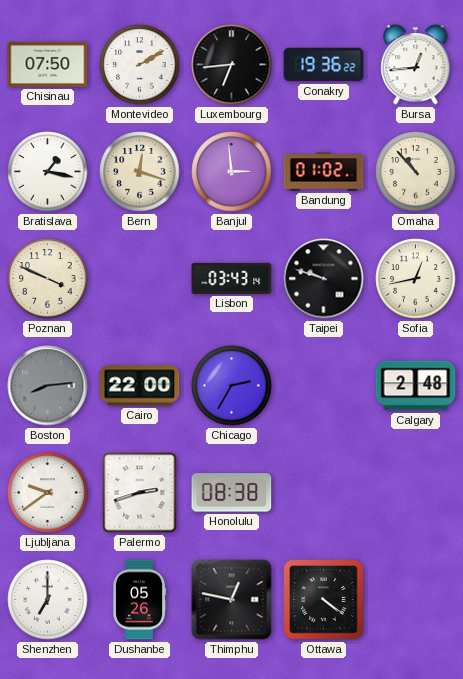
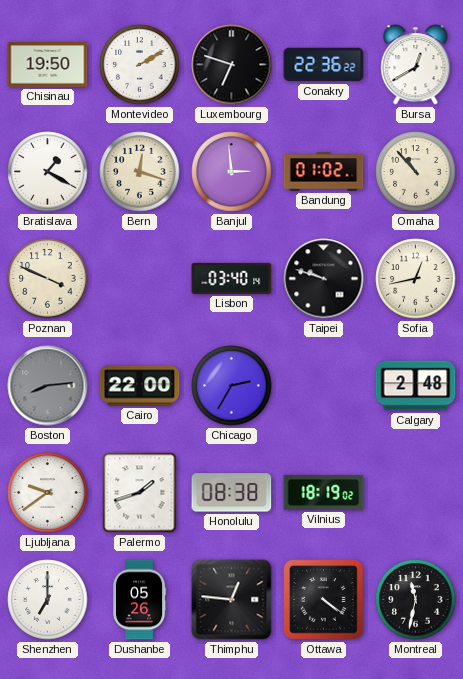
Chisinau: 07:50 -> 19:50 (48, 65)
Luxembourg: 6:44 -> 6:48 (232, 65)
Conakry: 19:36 -> 22:36 (324, 65)
Bursa: 12:44 -> 12:40 (416, 65)
Bratislava: 1:17 -> 1:20 (48, 172)
Lisbon: 03:43 -> 03:40 (232, 278)
Palermo: 2:42 -> 1:42 (140, 493)
Vilnius: none -> 18:19 (324, 492)
Thimphu: 12:47 -> 12:46 (232, 600)
Montreal: none -> 11:32 (416, 600)
